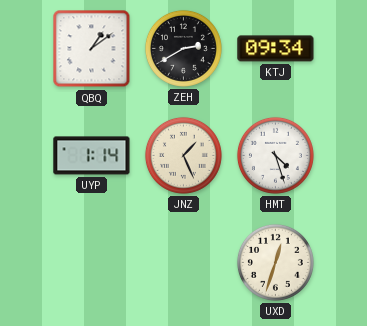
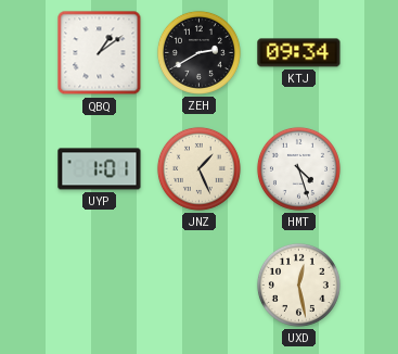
UYP: 1:14 -> 1:01 (100, 169)
UXD: 12:33 -> 12:28 (298, 285)
